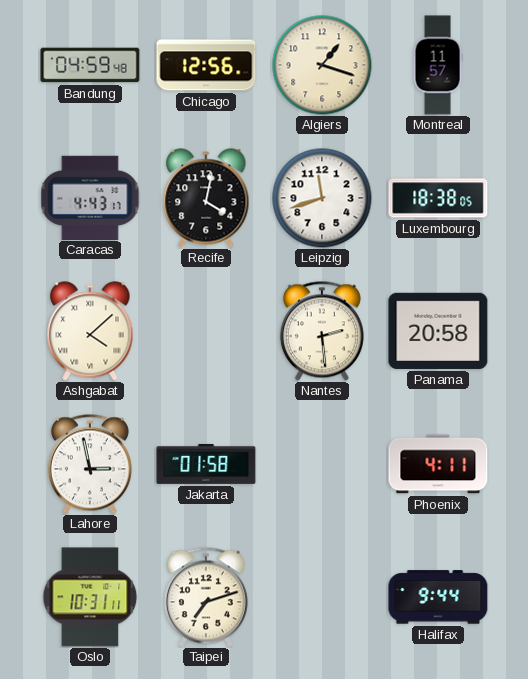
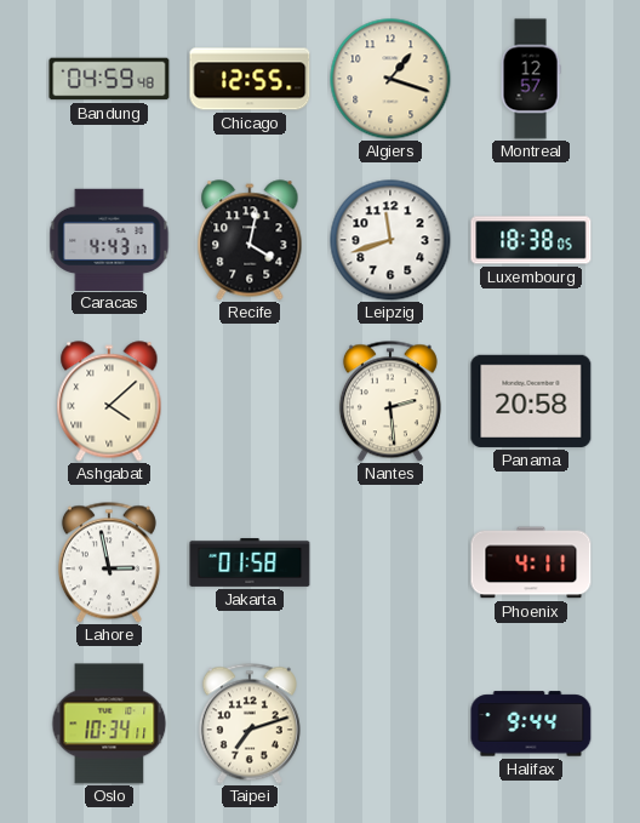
Chicago: 12:56 -> 12:55 (250, 79)
Montreal: 11:57 -> 12:57 (531, 79)
Oslo: 10:31 -> 10:34 (109, 724)
